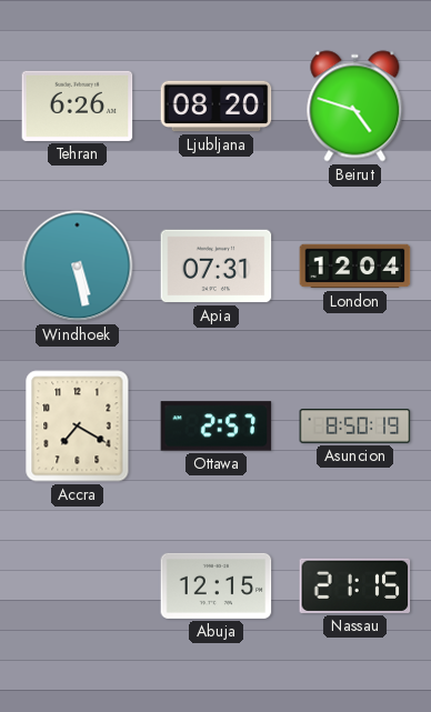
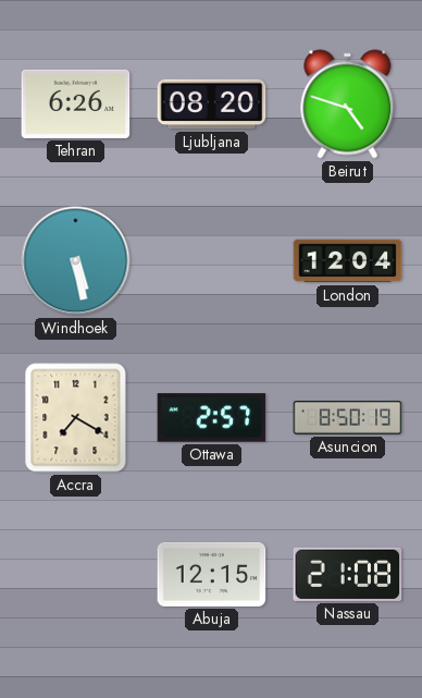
Apia: 07:31 -> none (217, 267)
Nassau: 21:15 -> 21:08 (348, 574)
